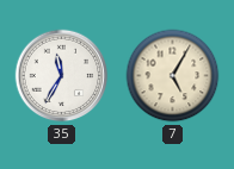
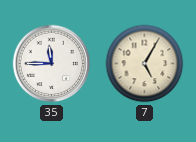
35: 11:35 -> 11:45 (52, 64)
